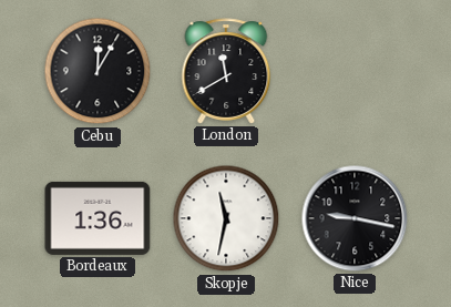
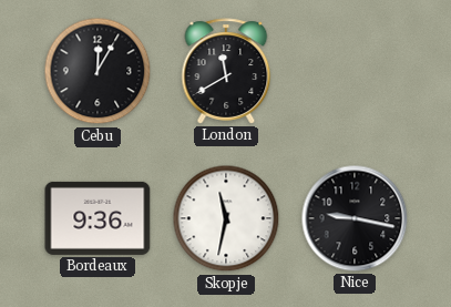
Bordeaux: 1:36 -> 9:36 (98, 218)
